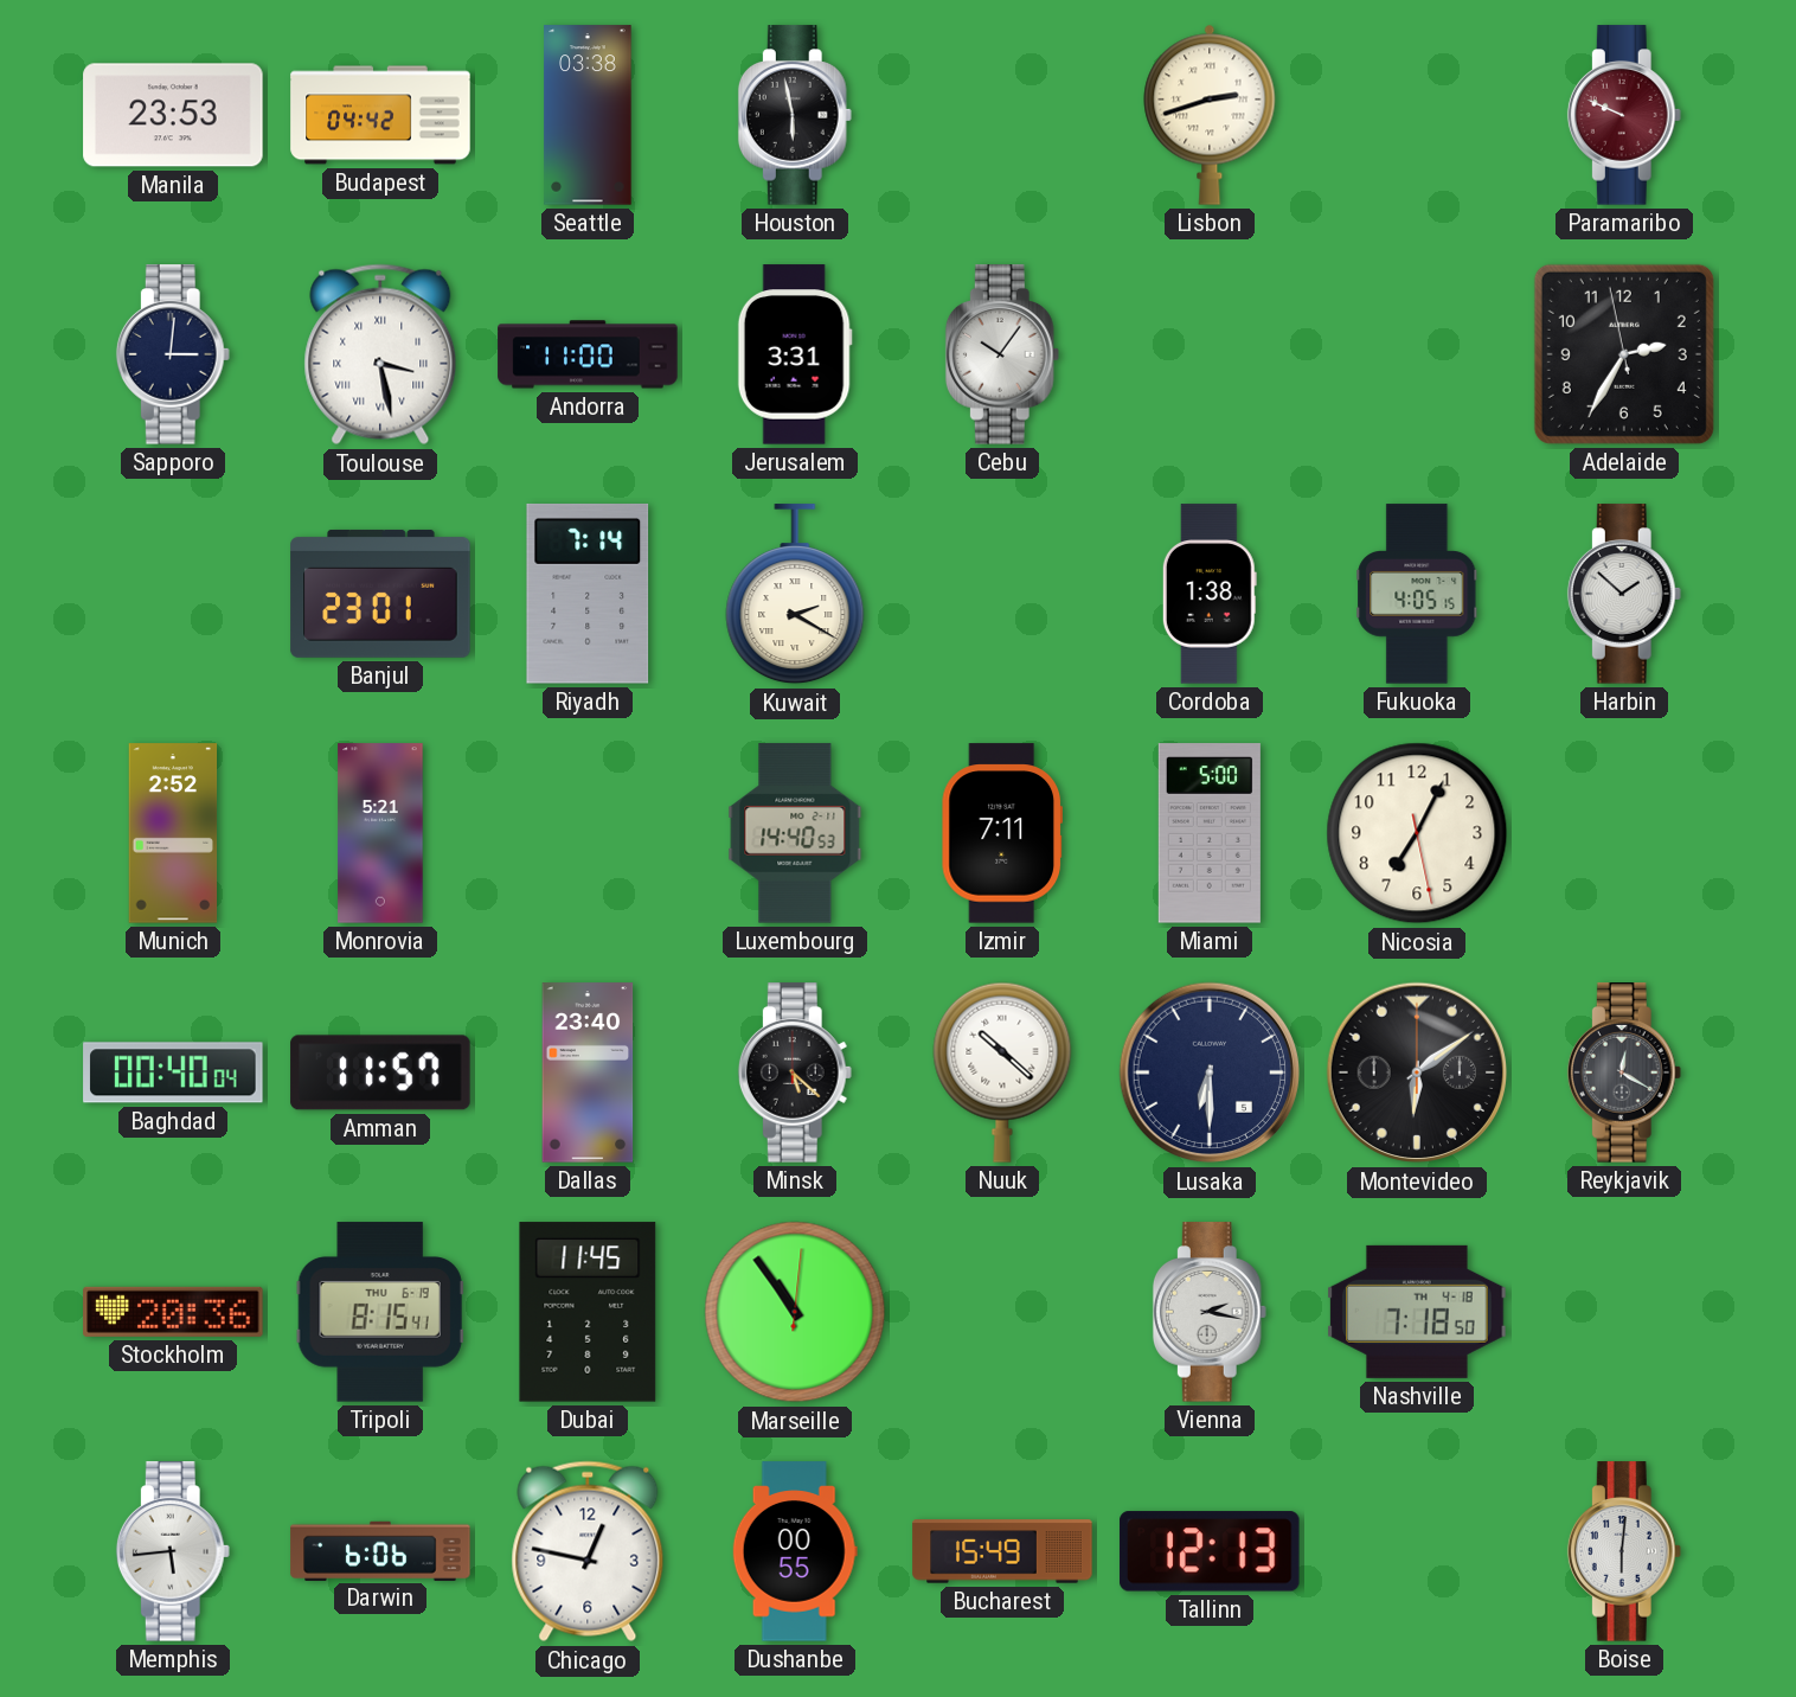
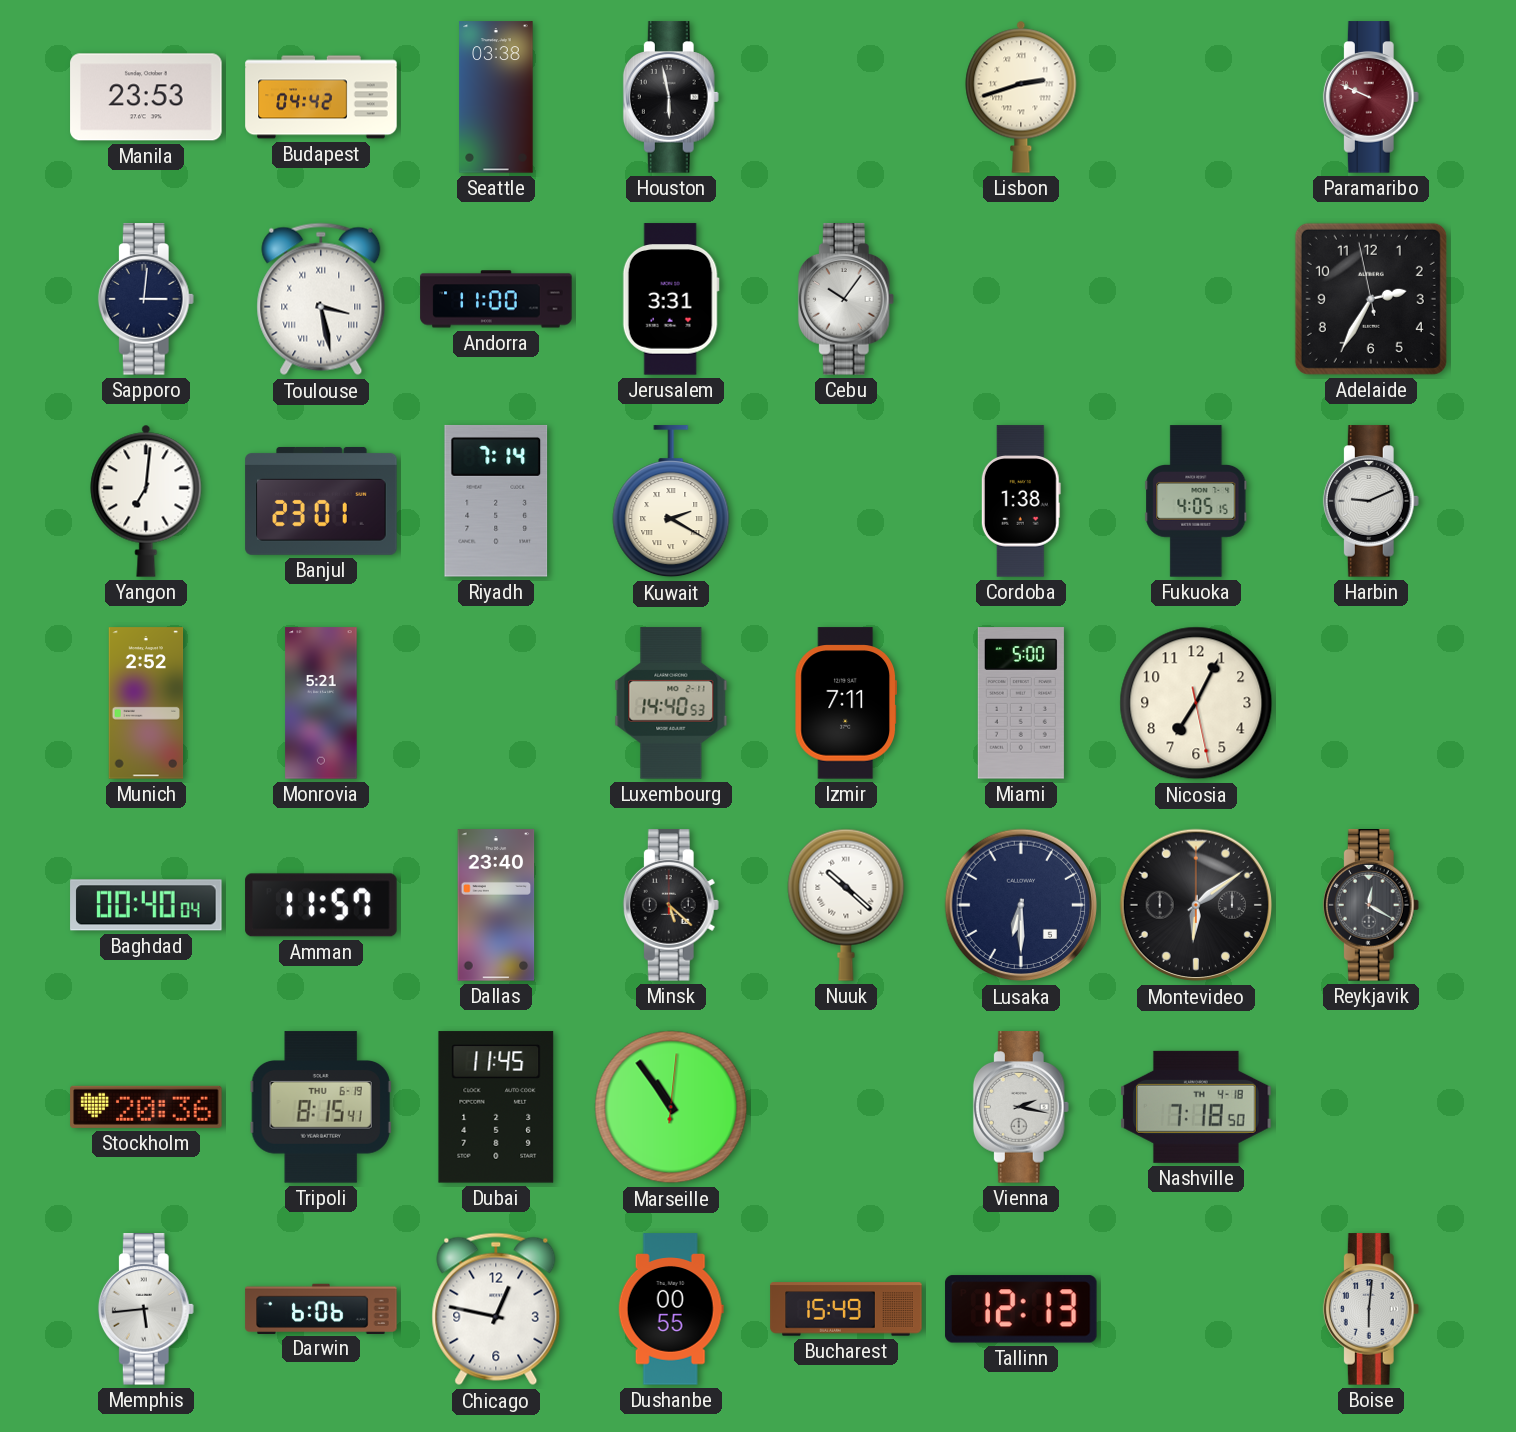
Yangon: none -> 7:01 (146, 501)
Harbin: 1:52 -> 9:11 (1371, 501)
